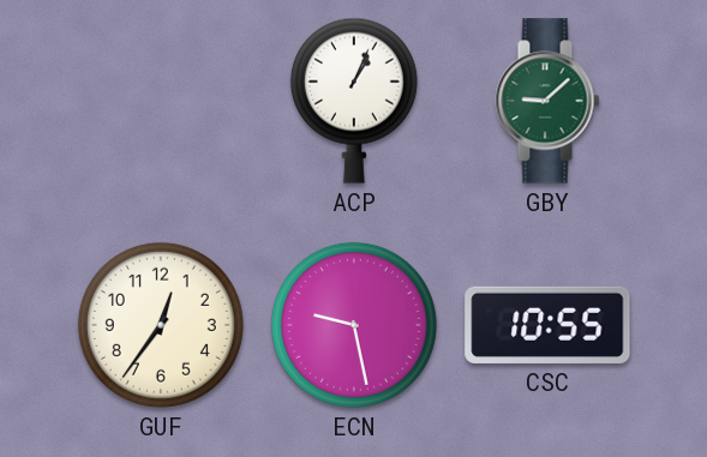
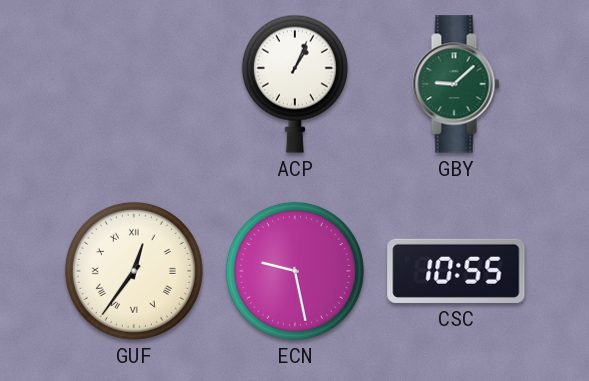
GUF numerals: Arabic -> Roman (134, 271)
